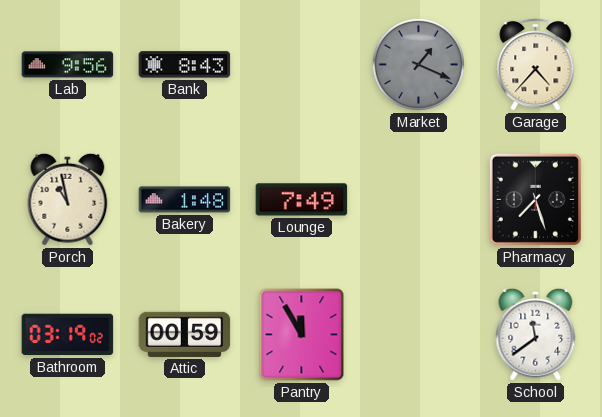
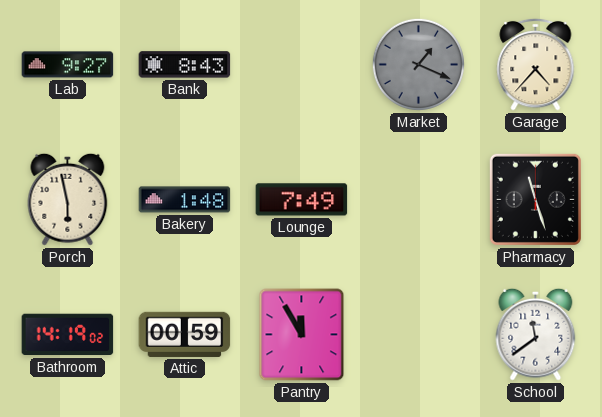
Lab: 9:56 -> 9:27 (68, 65)
Porch: 10:58 -> 5:58 (68, 199)
Pharmacy: 7:27 -> 11:27 (535, 199)
Bathroom: 03:19 -> 14:19 (68, 335)
